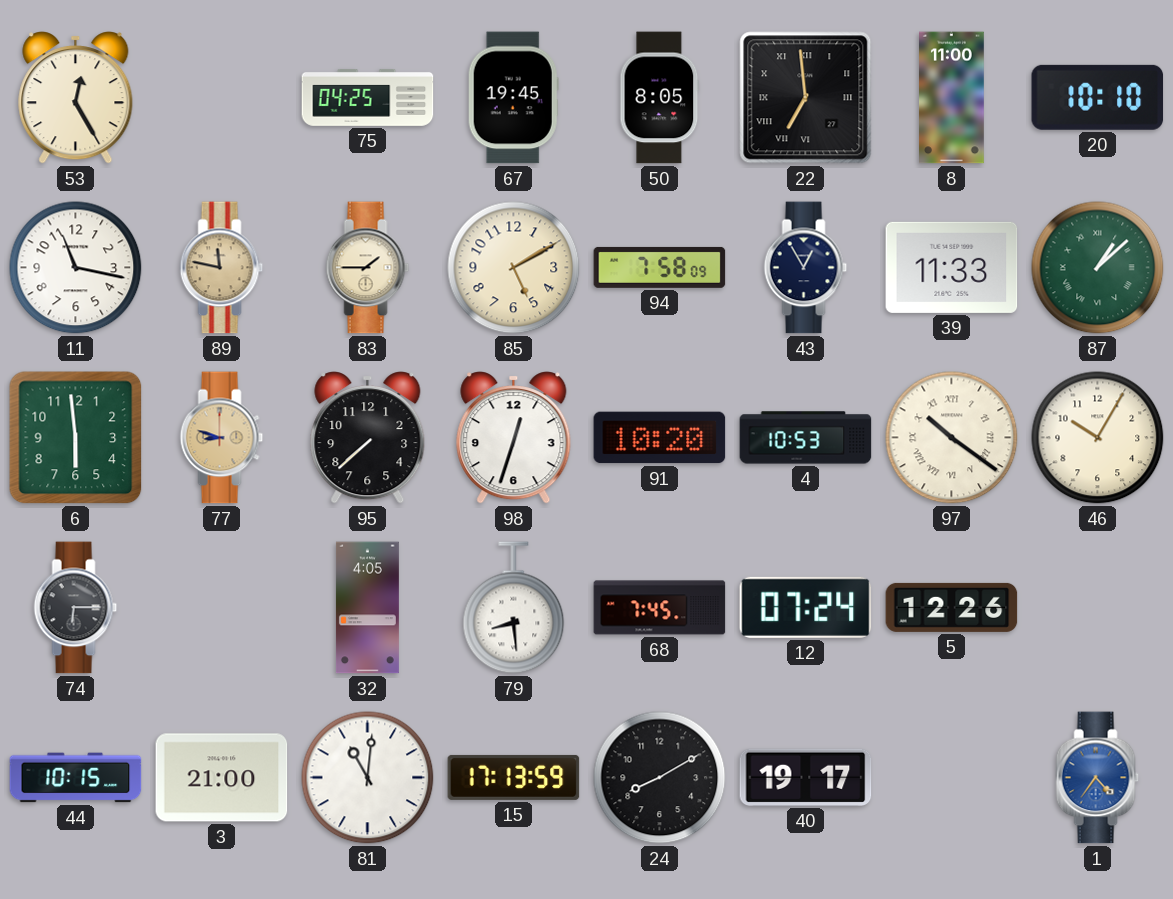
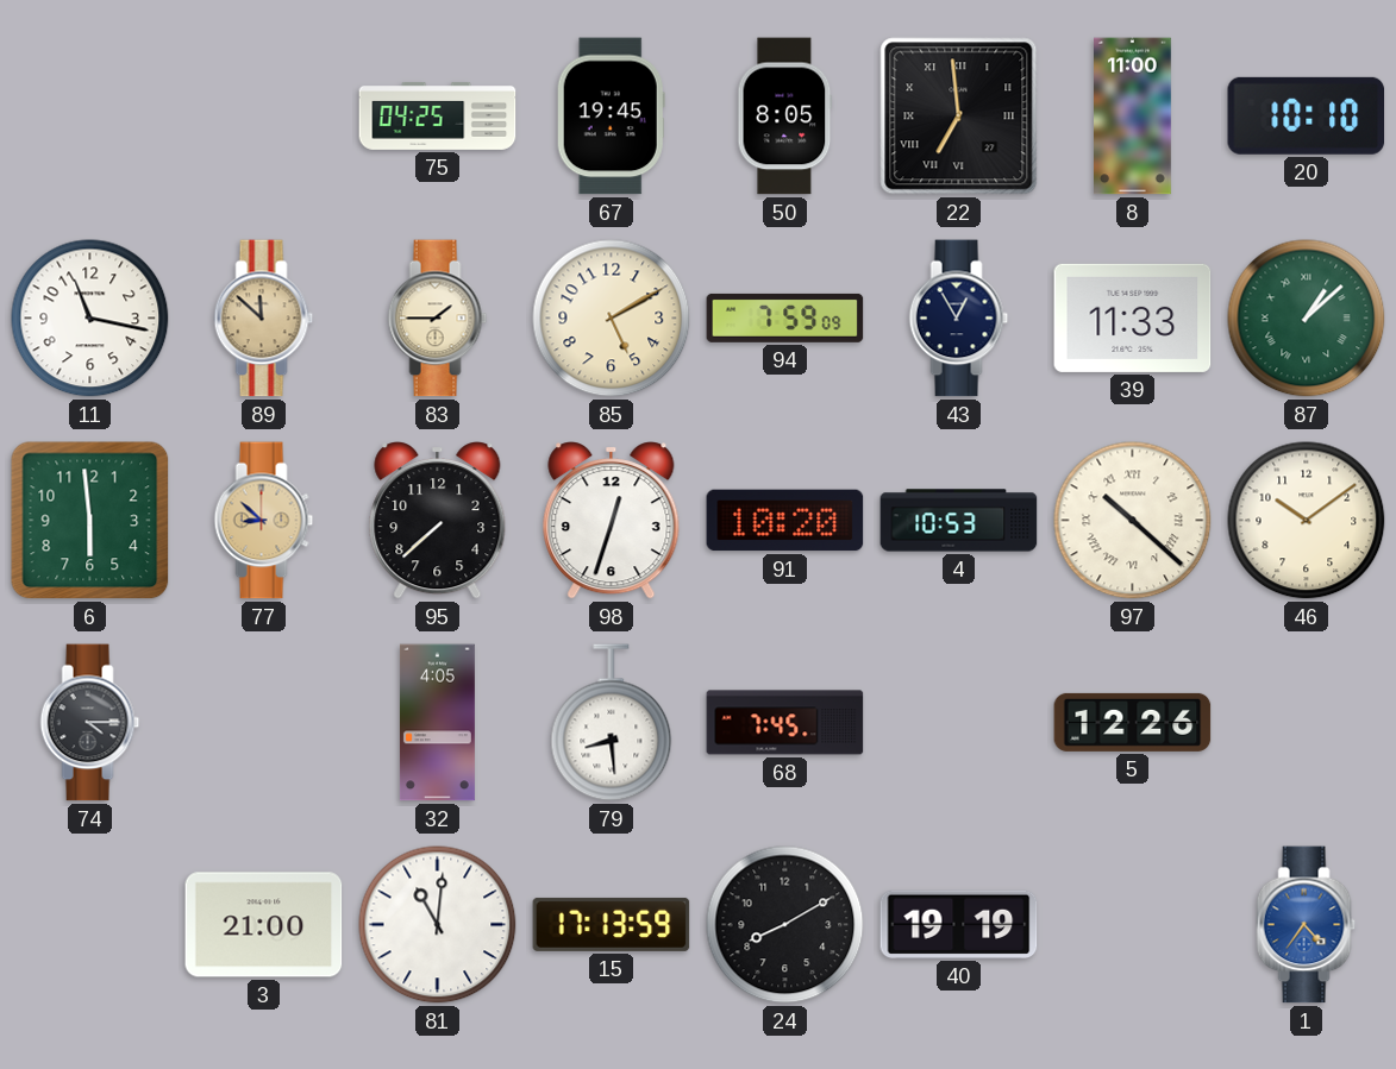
53: 12:25 -> none (76, 98)
89: 11:47 -> 11:52 (264, 319)
94: 7:58 -> 7:59 (785, 317)
77: 8:48 -> 8:52 (264, 521)
97: 10:21 -> 10:22 (1133, 521)
46: 10:05 -> 10:09 (1307, 521)
74: 6:15 -> 4:15 (90, 723)
12: 07:24 -> none (806, 607)
44: 10:15 -> none (76, 778)
40: 19:17 -> 19:19 (959, 924)
